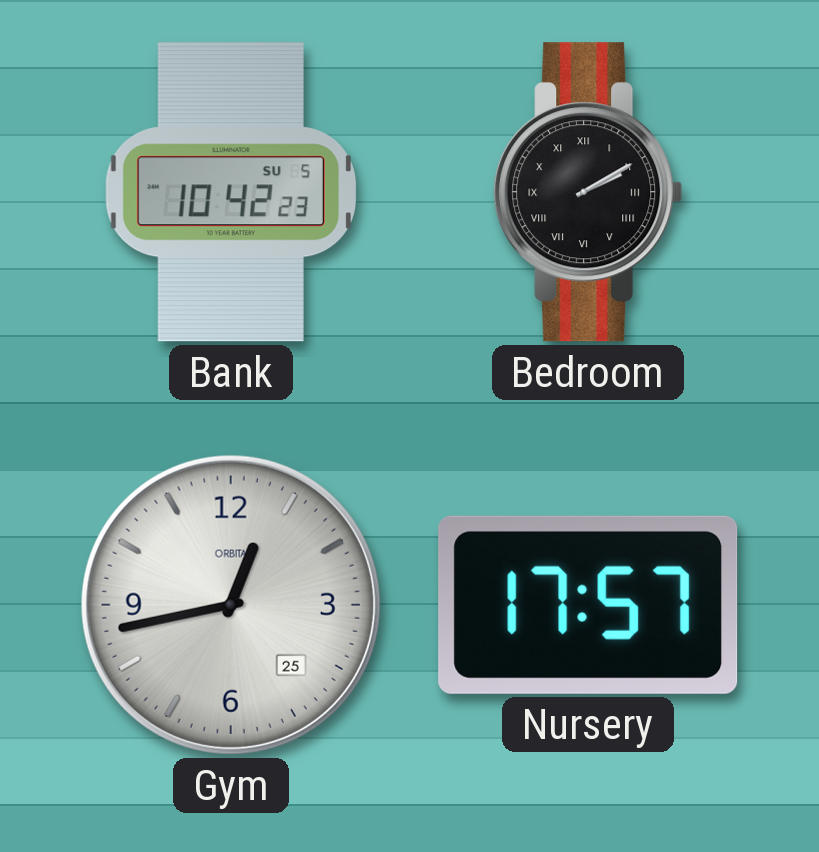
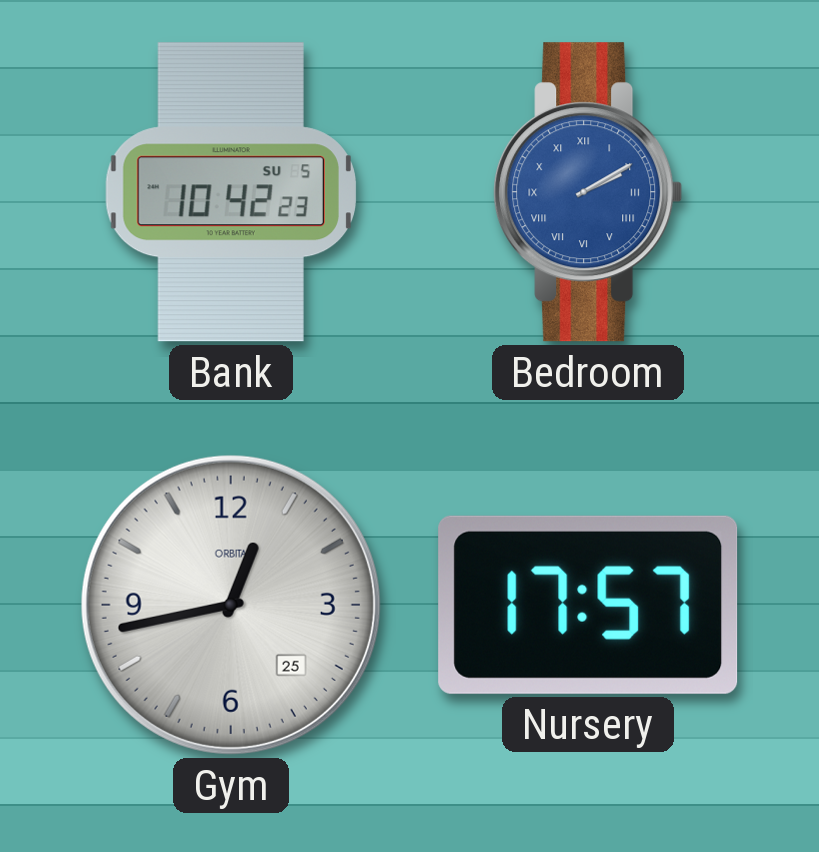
Bedroom dial: black -> blue (588, 192)
